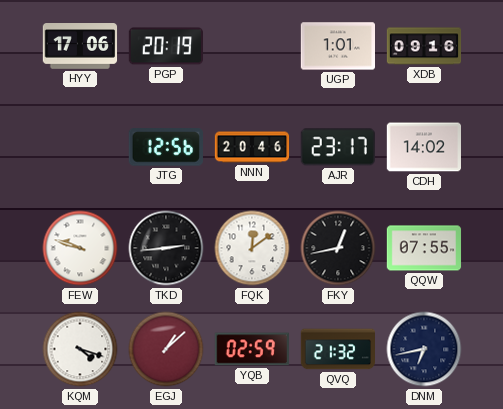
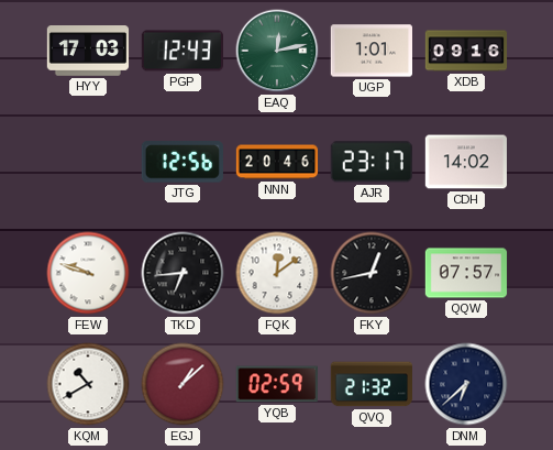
HYY: 17:06 -> 17:03 (88, 51)
PGP: 20:19 -> 12:43 (181, 51)
EAQ: none -> 12:13 (277, 51)
TKD: 2:44 -> 6:44 (183, 273)
QQW: 07:55 -> 07:57 (466, 273)
KQM: 4:18 -> 10:40 (88, 384)
DNM: 6:43 -> 6:38 (466, 384)
